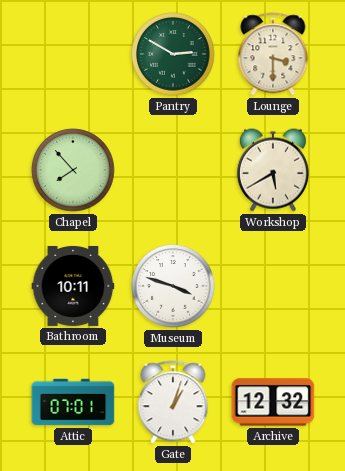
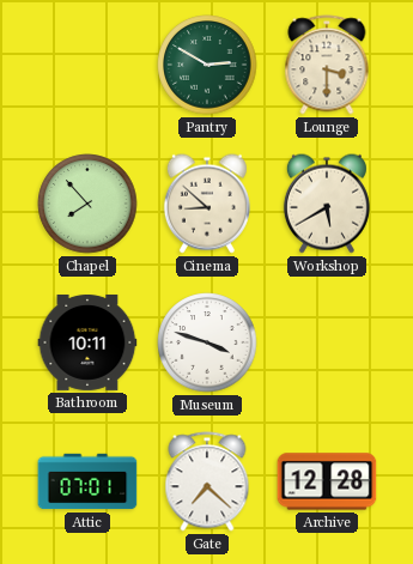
Cinema: none -> 8:52 (207, 204)
Gate: 1:03 -> 7:22 (207, 481)
Archive: 12:32 -> 12:28 (327, 481)
